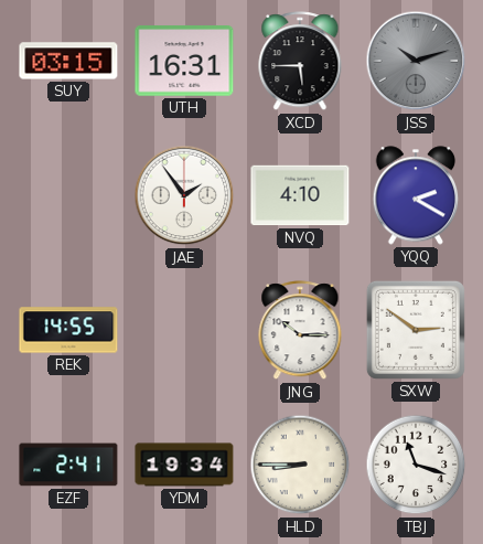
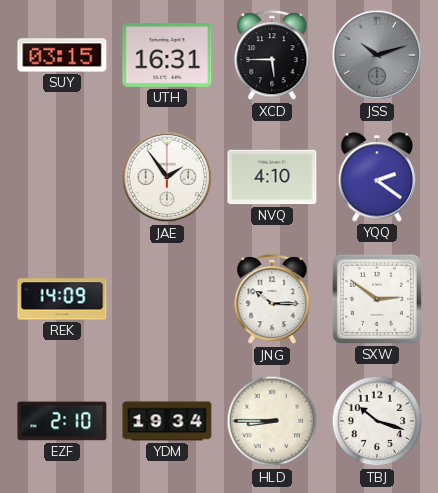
YQQ: 2:20 -> 2:21 (377, 177)
REK: 14:55 -> 14:09 (62, 299)
EZF: 2:41 -> 2:10 (62, 421)
TBJ: 11:18 -> 10:18 (377, 421)
